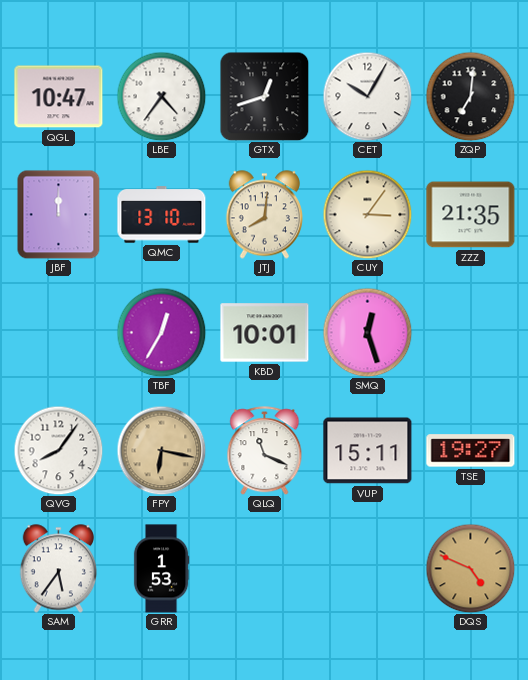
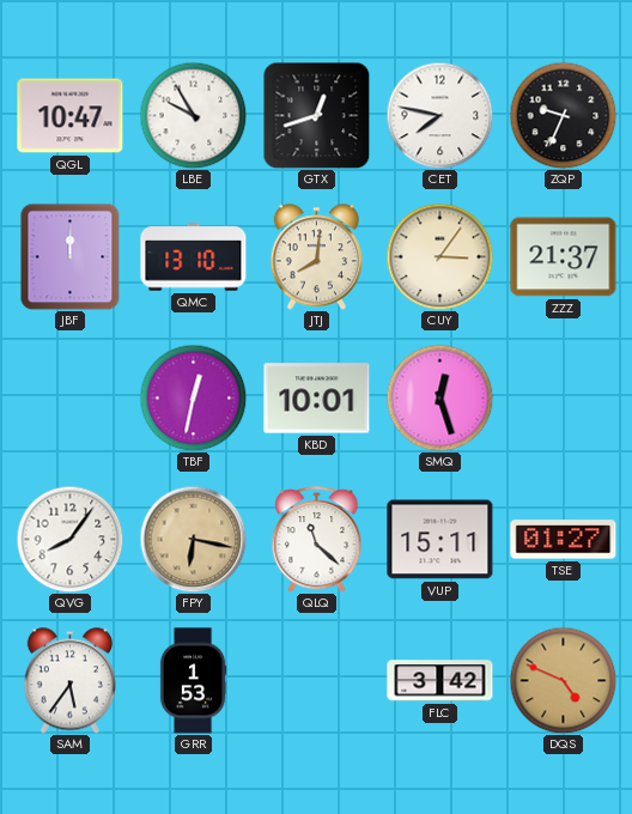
LBE: 4:36 -> 9:55 (193, 115)
CET: 10:05 -> 7:47 (439, 115)
ZQP: 7:01 -> 9:34 (563, 115)
ZZZ: 21:35 -> 21:37 (564, 257)
TBF: 12:35 -> 12:32 (193, 397)
QLQ: 11:19 -> 11:22 (317, 540)
TSE: 19:27 -> 01:27 (564, 540)
FLC: none -> 3:42 (440, 681)
